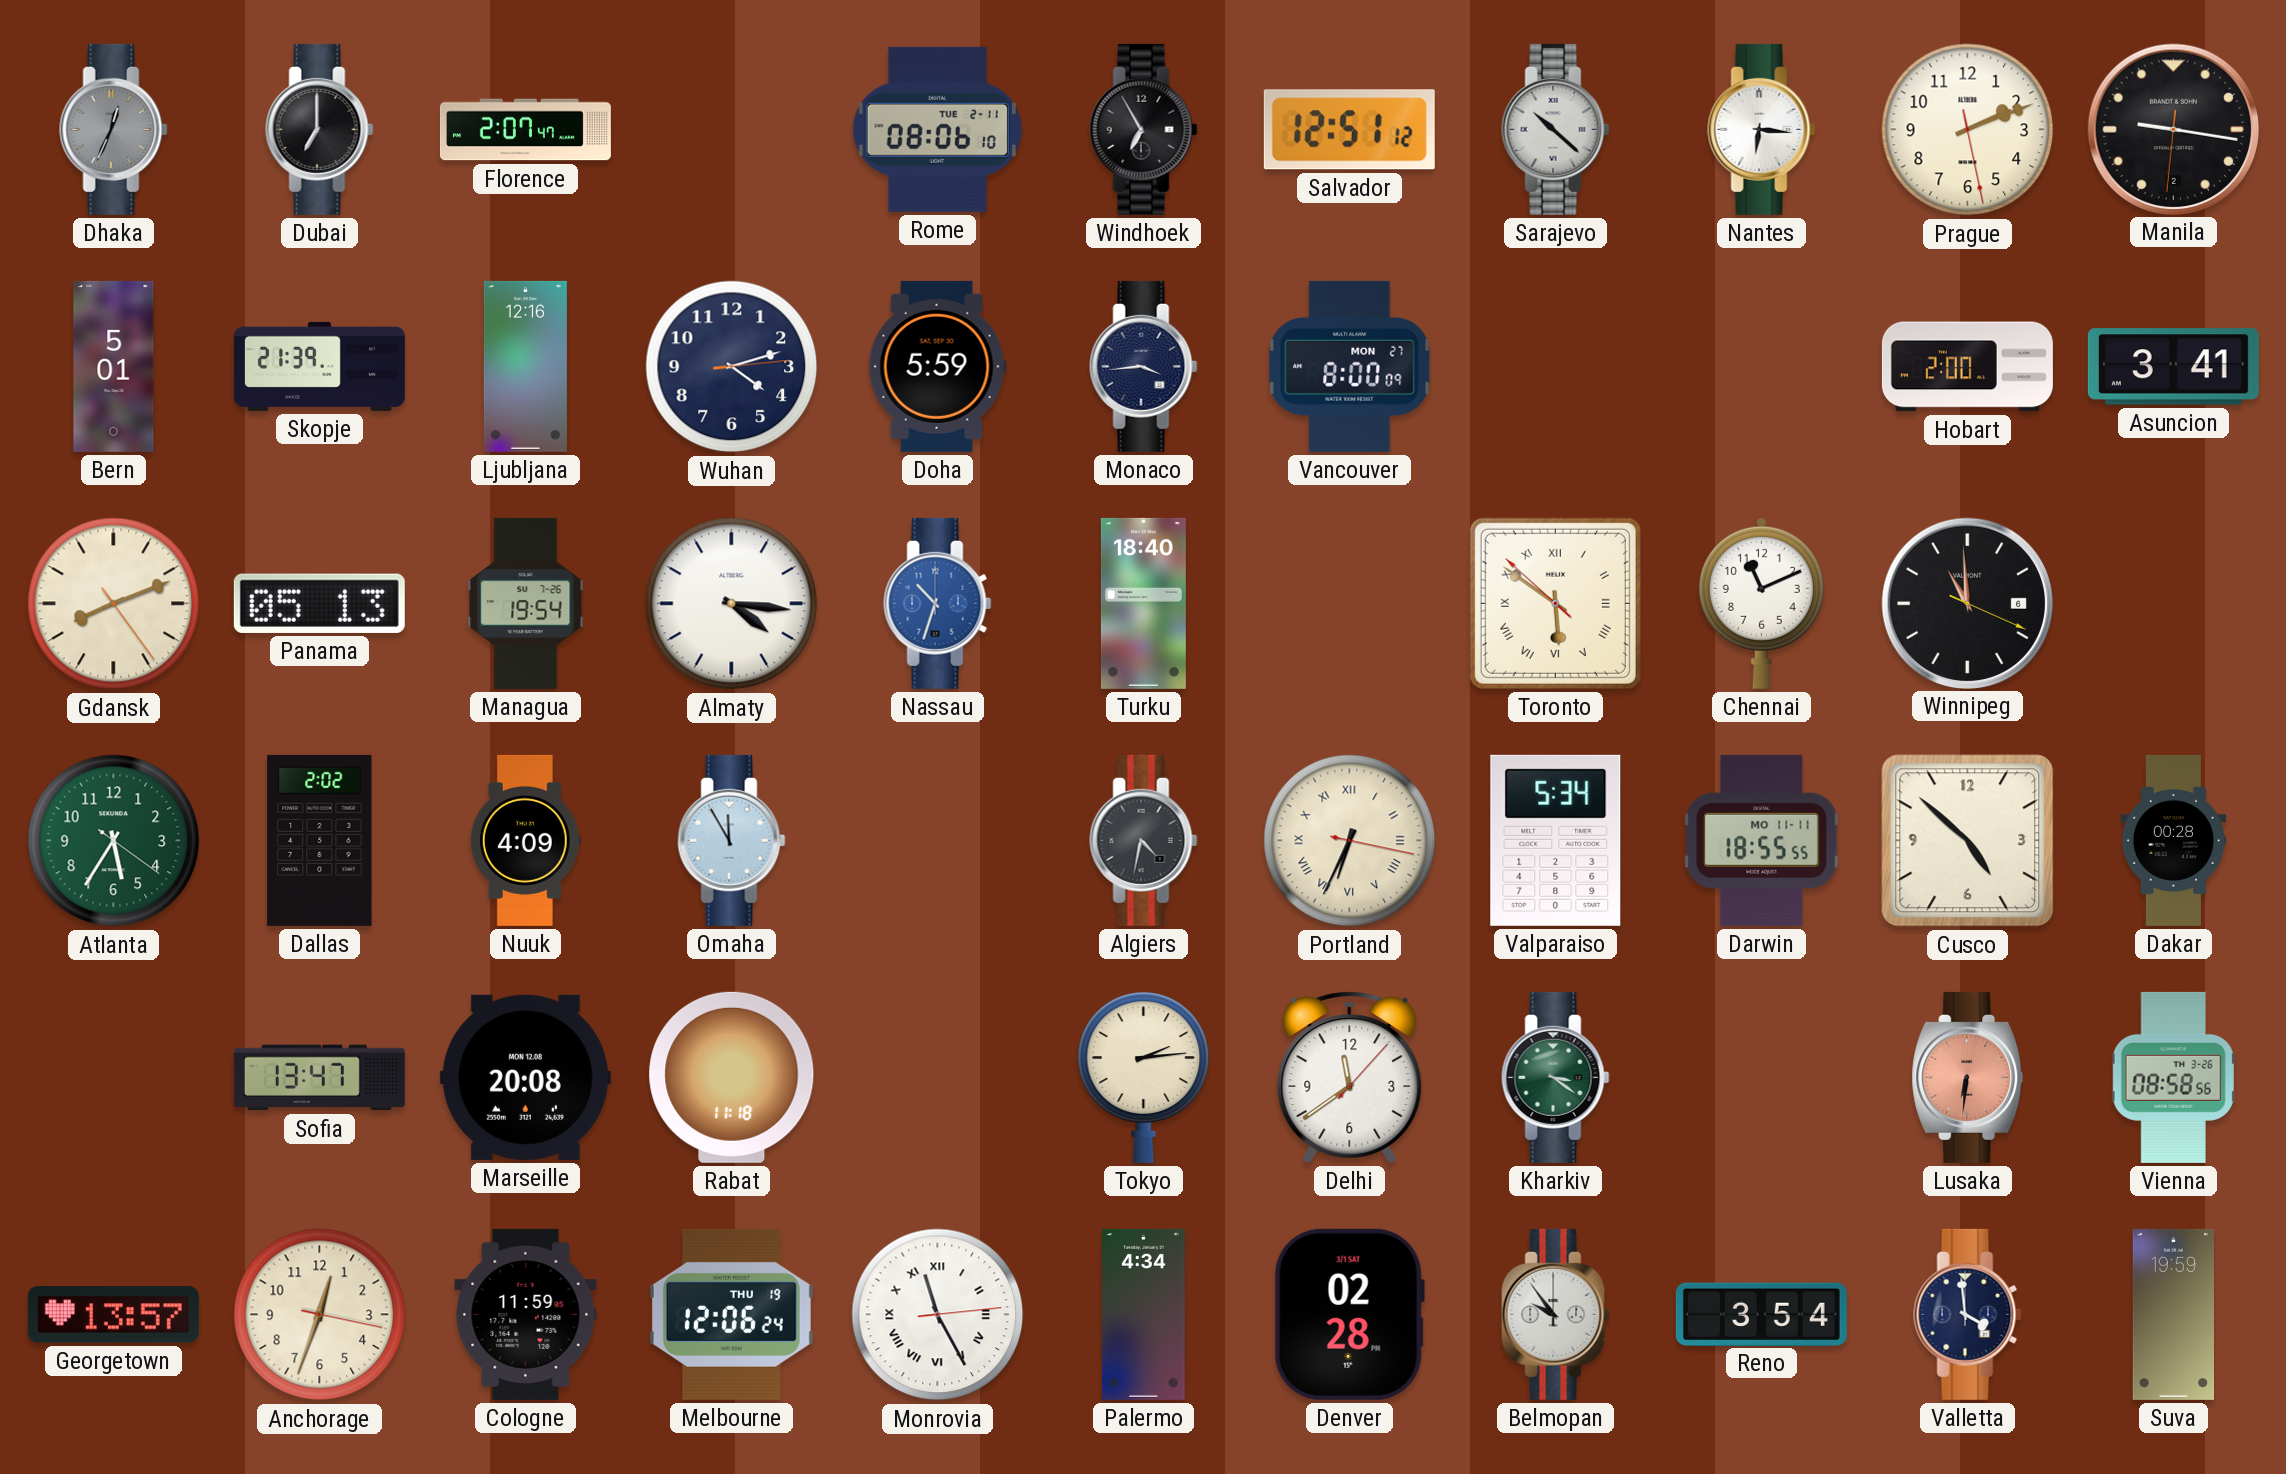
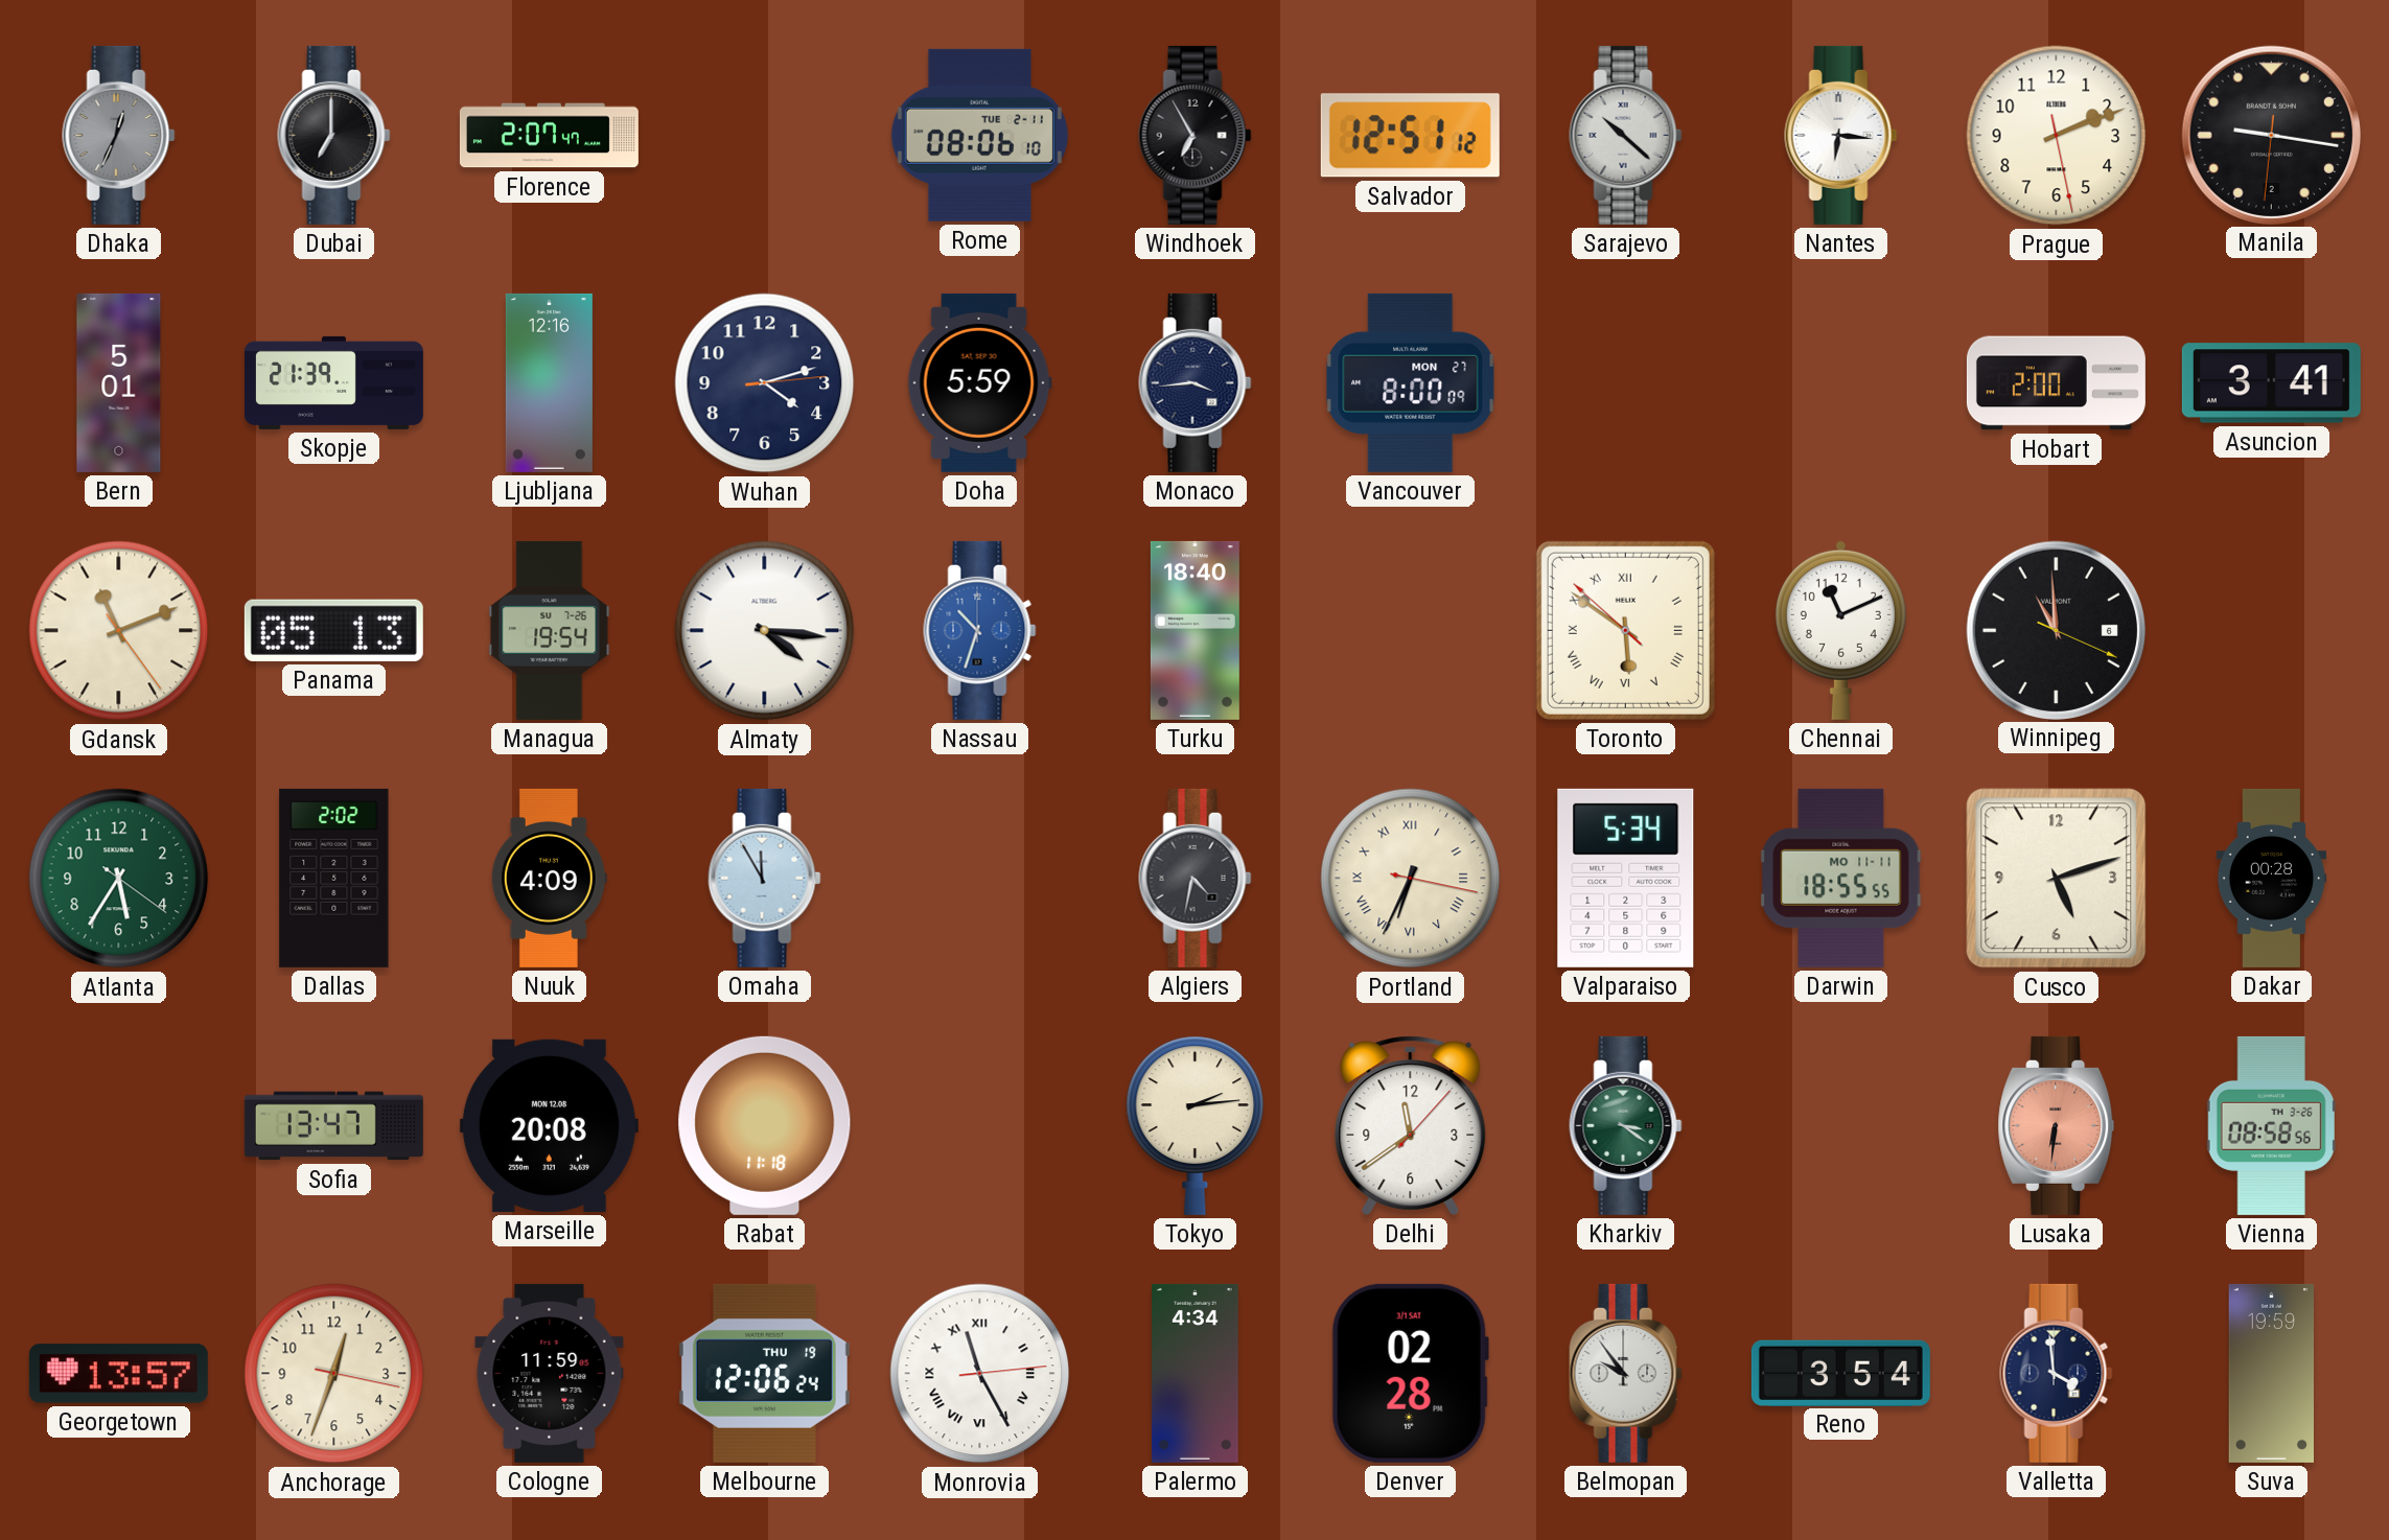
Gdansk: 8:11 -> 11:11 (119, 631)
Cusco: 4:52 -> 5:12 (2057, 879)
